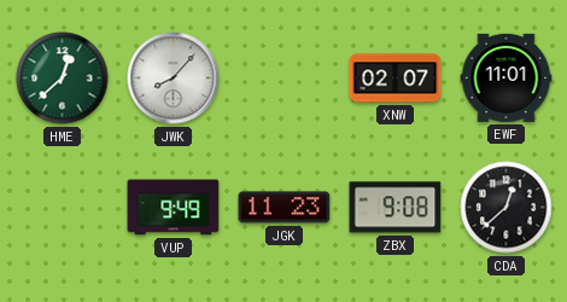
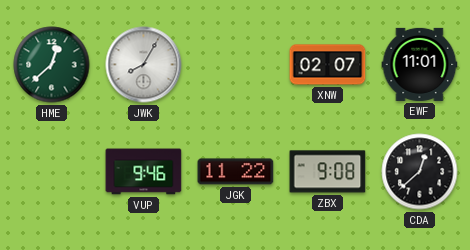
JWK: 8:07 -> 8:05 (144, 65)
VUP: 9:49 -> 9:46 (144, 172)
JGK: 11:23 -> 11:22 (236, 172)
